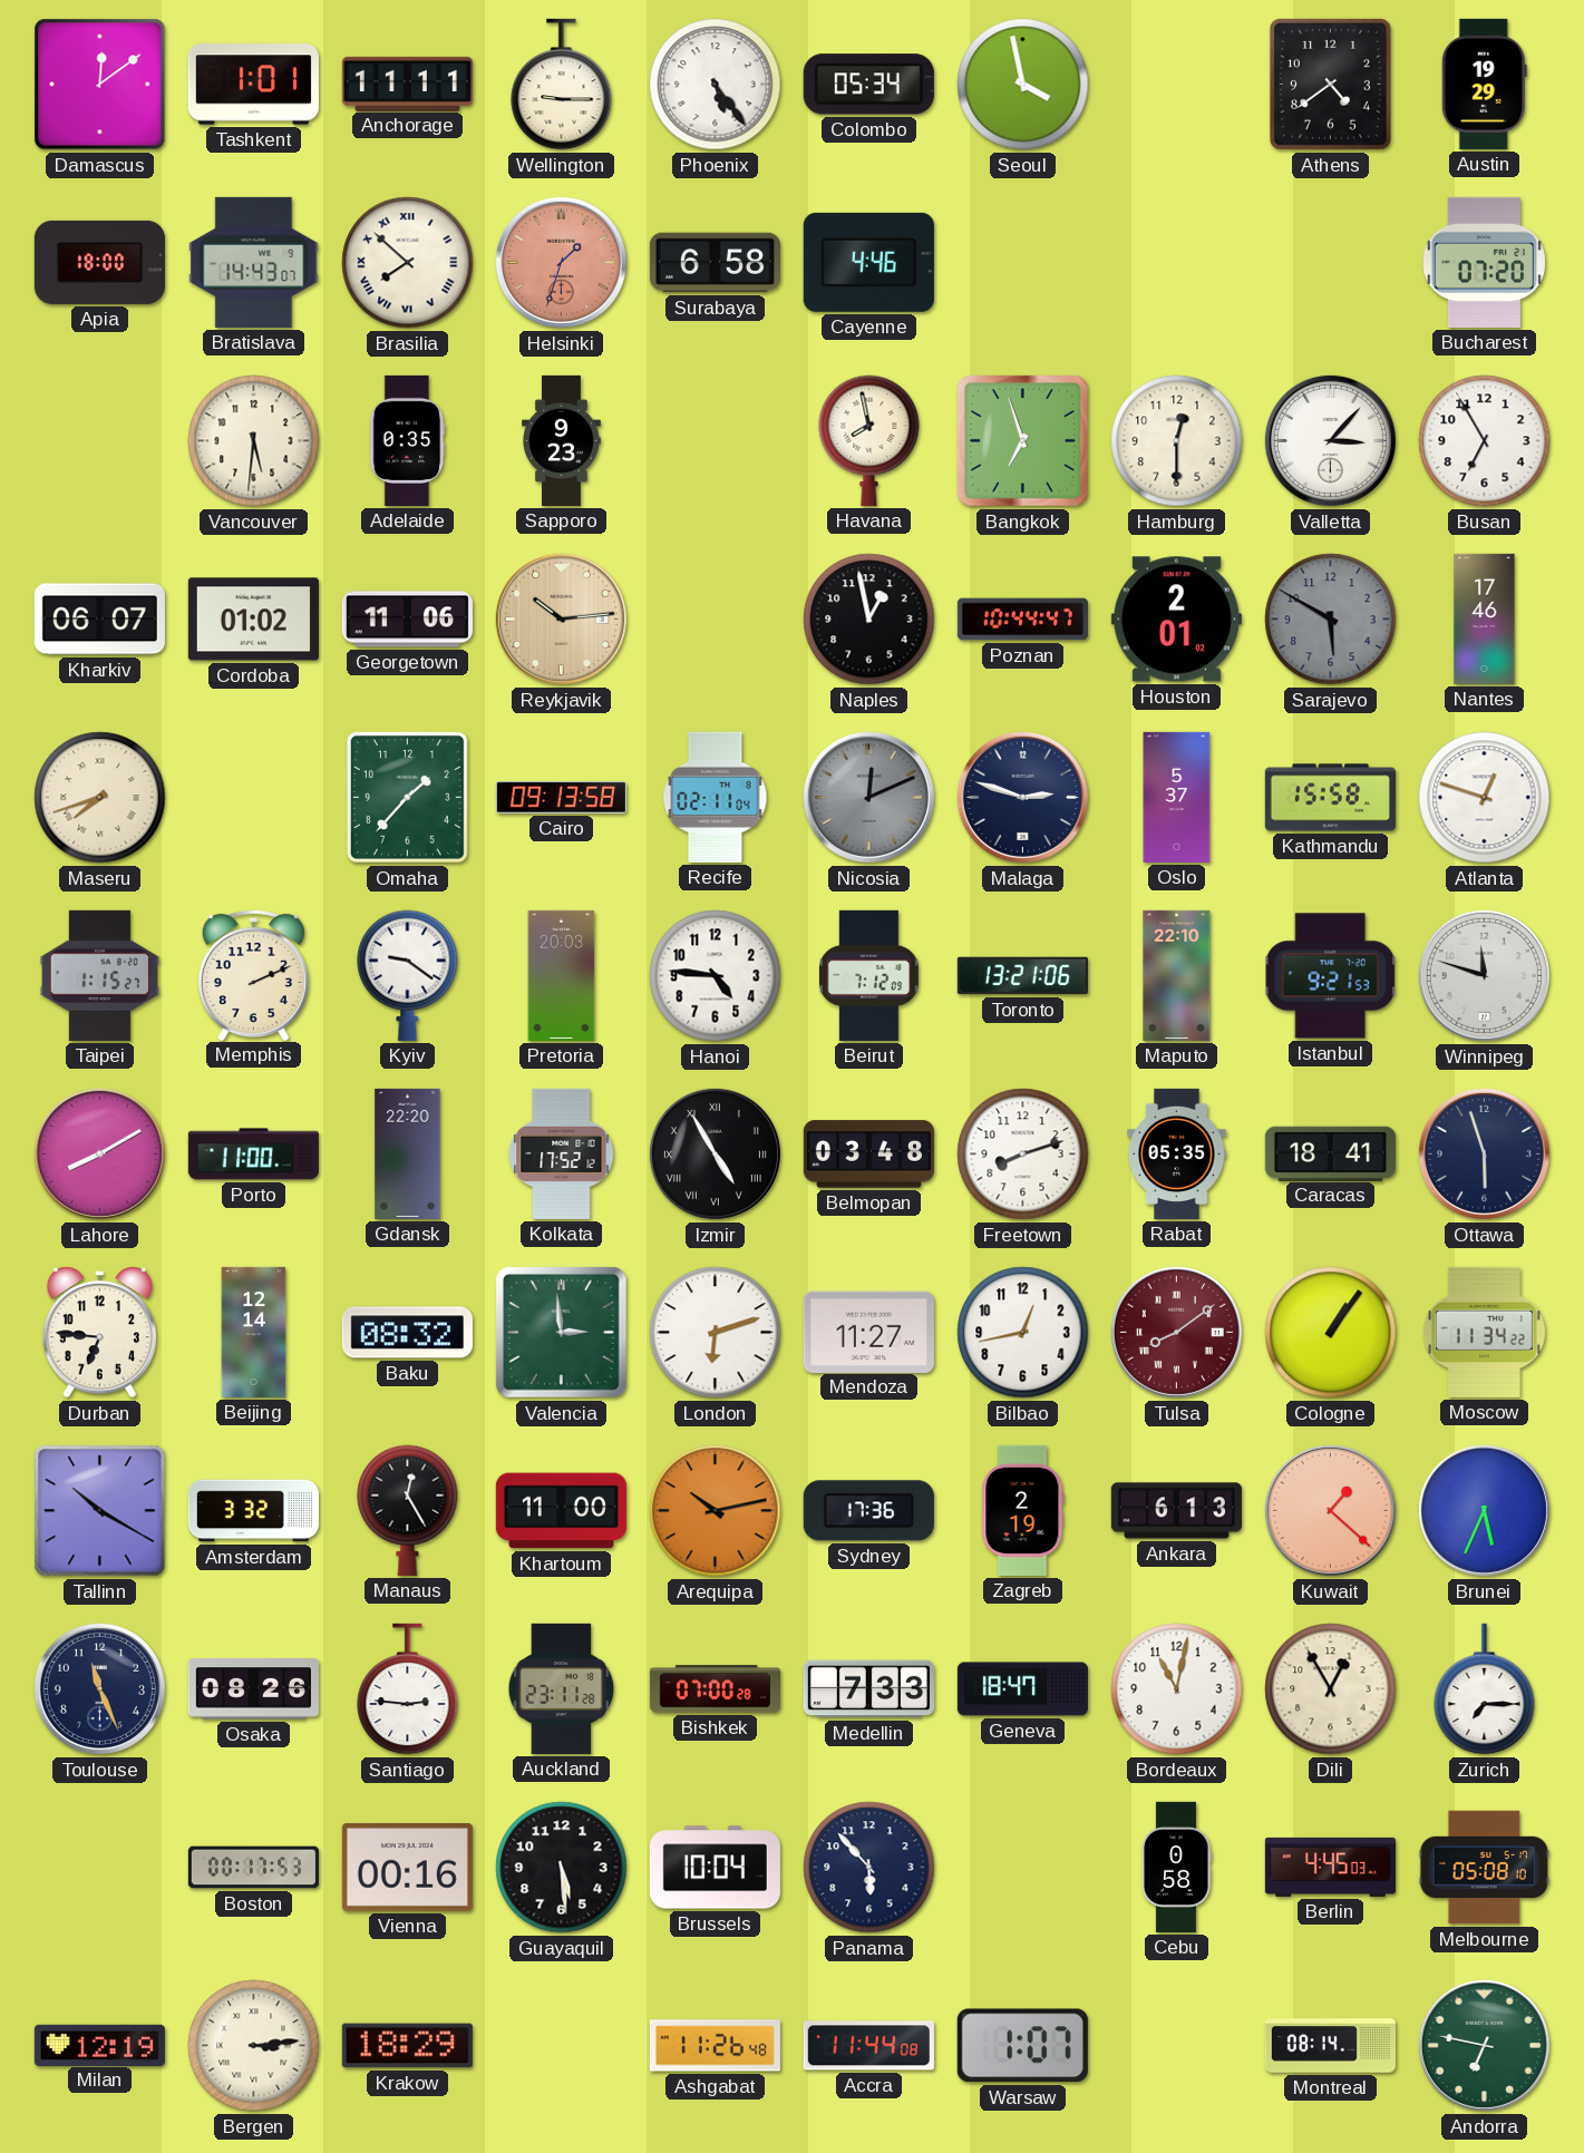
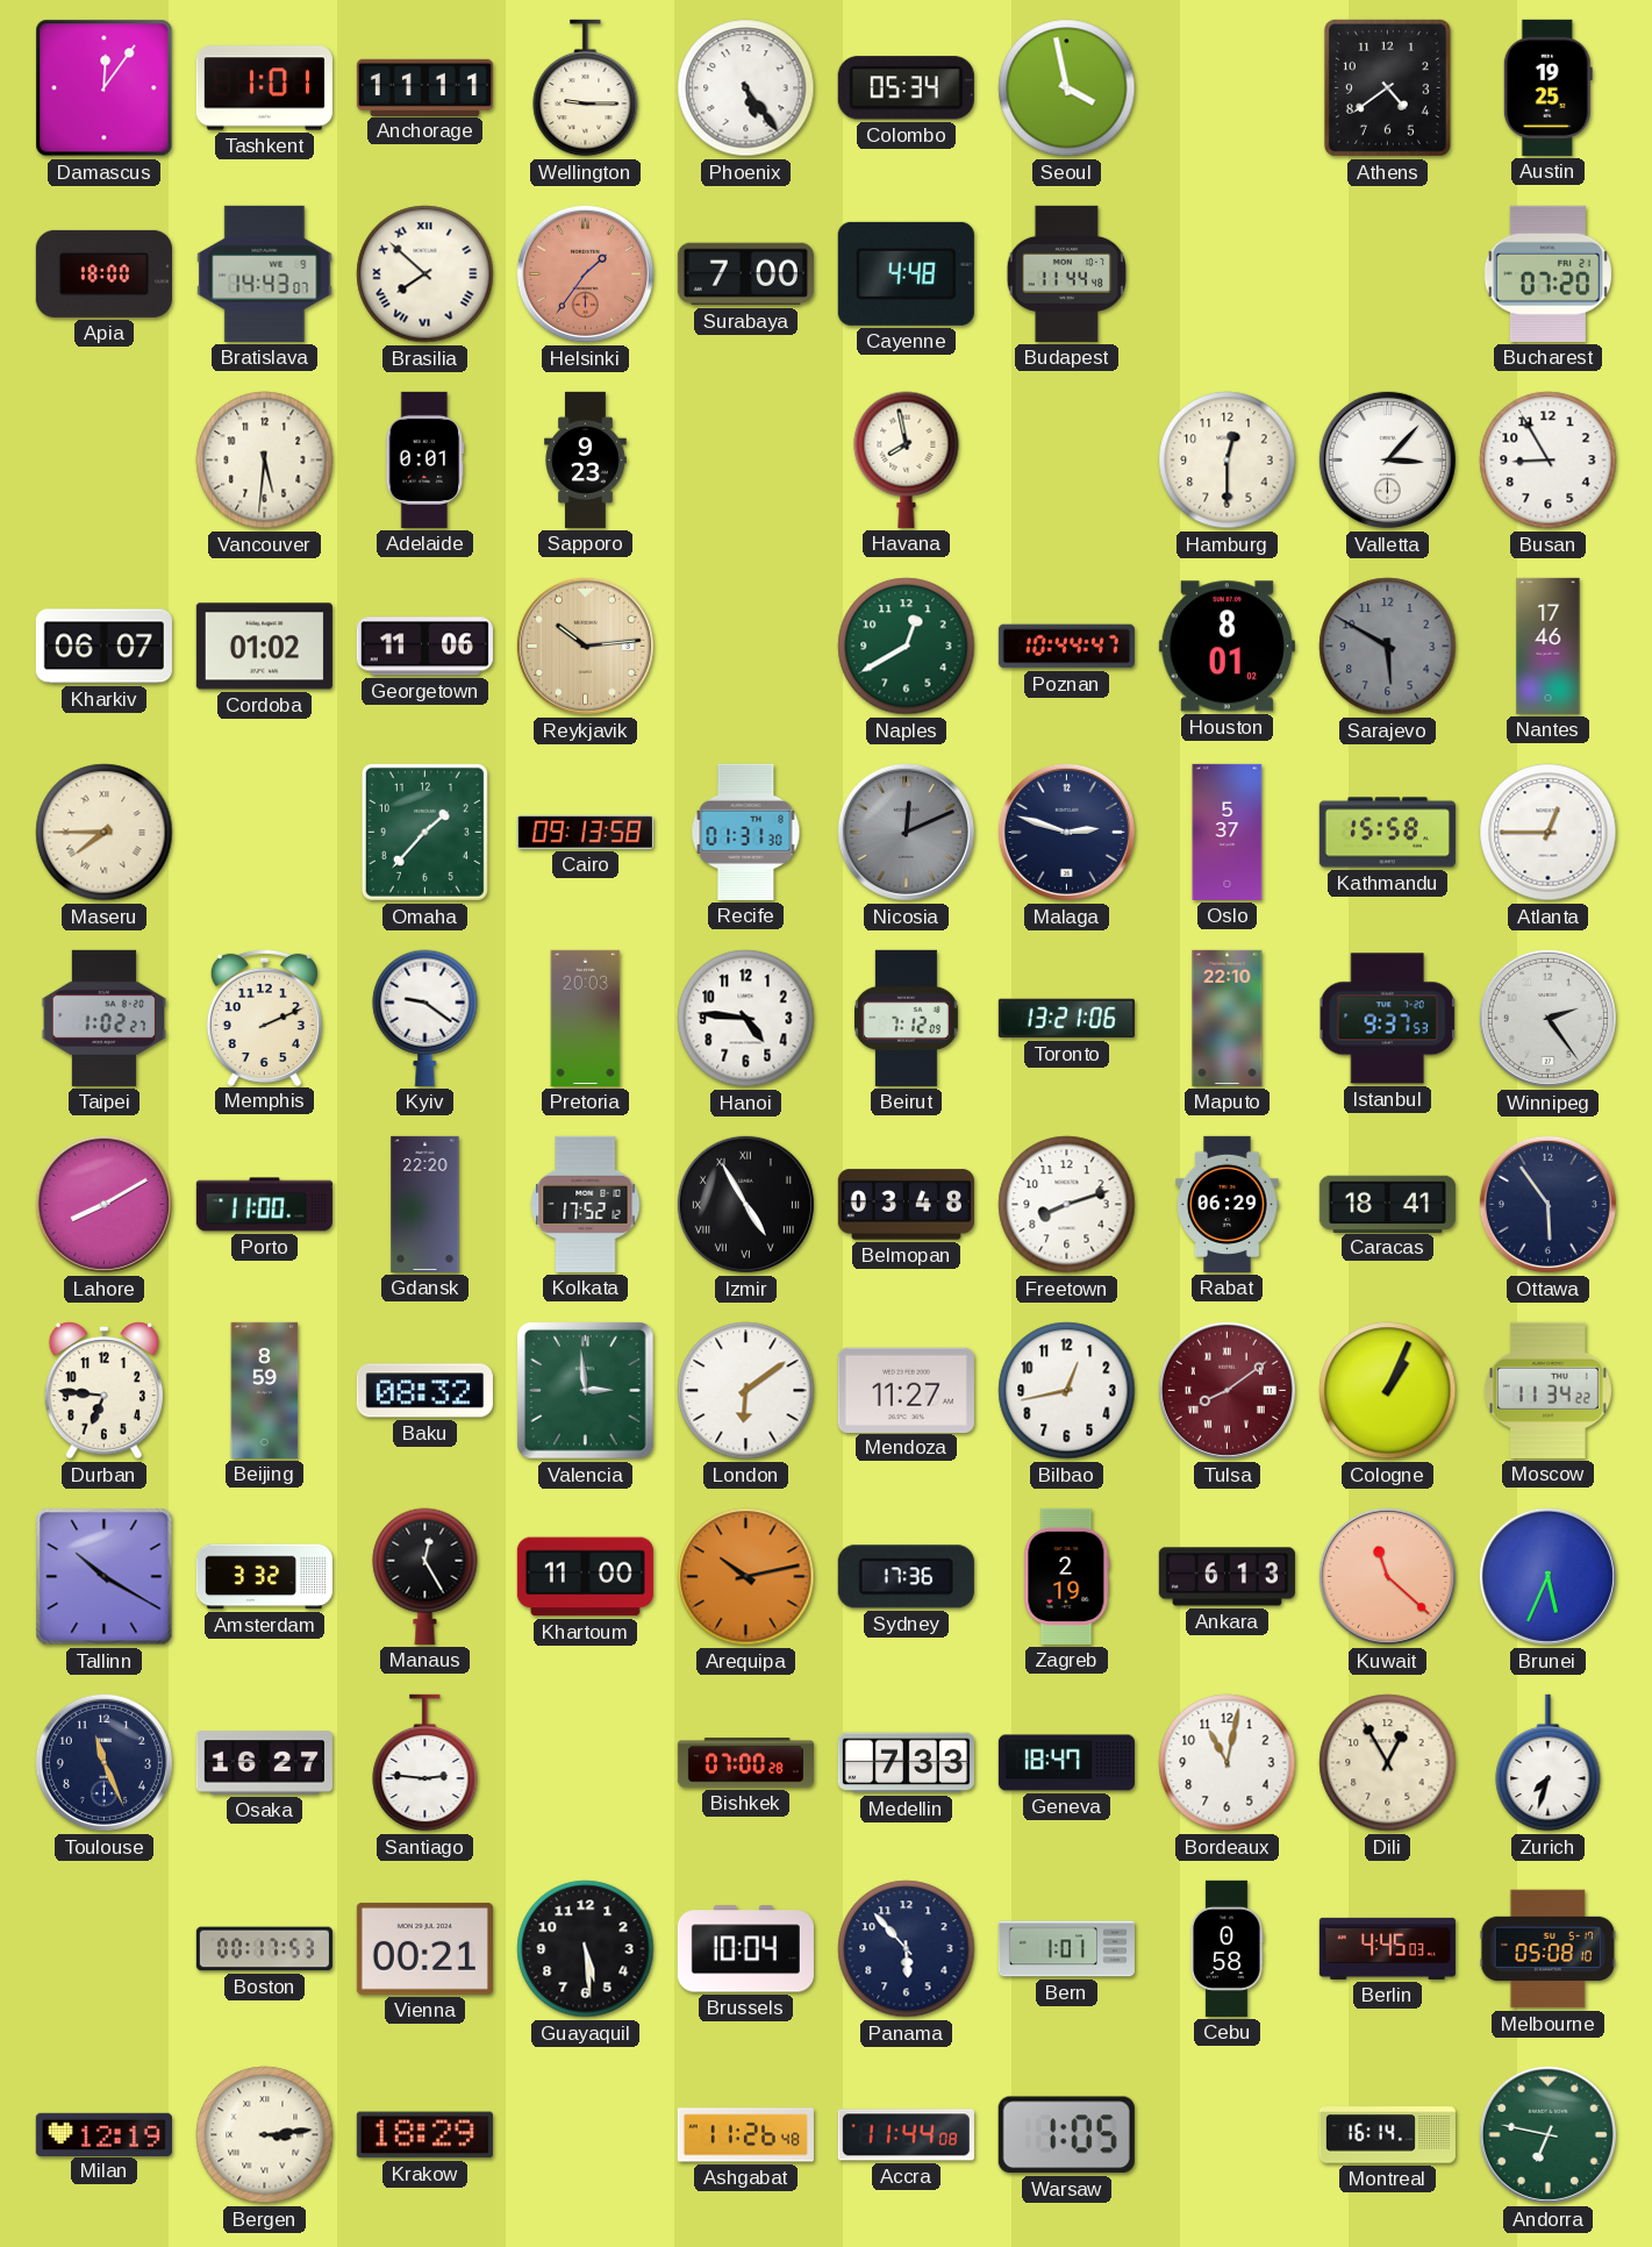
Damascus: 12:09 -> 12:06 (105, 88)
Austin: 19:29 -> 19:25 (1547, 87)
Helsinki: 1:33 -> 1:36 (585, 273)
Surabaya: 6:58 -> 7:00 (745, 274)
Cayenne: 4:46 -> 4:48 (906, 273)
Budapest: none -> 11:44 (1066, 273)
Adelaide: 0:35 -> 0:01 (425, 459)
Bangkok: 6:57 -> none (1022, 440)
Busan: 6:55 -> 8:55 (1549, 461)
Naples: 12:58 -> 12:40 (907, 647)
Naples dial: black -> green (907, 647)
Houston: 2:01 -> 8:01 (1227, 647)
Maseru: 7:42 -> 7:45 (105, 833)
Recife: 02:11 -> 01:31 (746, 832)
Atlanta: 12:48 -> 12:45 (1549, 833)
Taipei: 1:15 -> 1:02 (103, 1018)
Istanbul: 9:21 -> 9:37 (1387, 1019)
Winnipeg: 11:48 -> 2:24 (1547, 1018)
Rabat: 05:35 -> 06:29 (1228, 1204)
Ottawa: 5:57 -> 5:54 (1547, 1204)
Beijing: 12:14 -> 8:59 (265, 1390)
London: 6:12 -> 6:09 (746, 1391)
Cologne: 1:06 -> 1:04 (1388, 1391)
Kuwait: 1:22 -> 11:22 (1387, 1576)
Osaka: 08:26 -> 16:27 (264, 1763)
Auckland: 23:11 -> none (562, 1688)
Zurich: 7:15 -> 7:33 (1549, 1763)
Vienna: 00:16 -> 00:21 (424, 1948)
Bern: none -> 1:01 (1066, 1949)
Warsaw: 1:07 -> 1:05 (1066, 2135)
Montreal: 08:14 -> 16:14 (1387, 2135)
